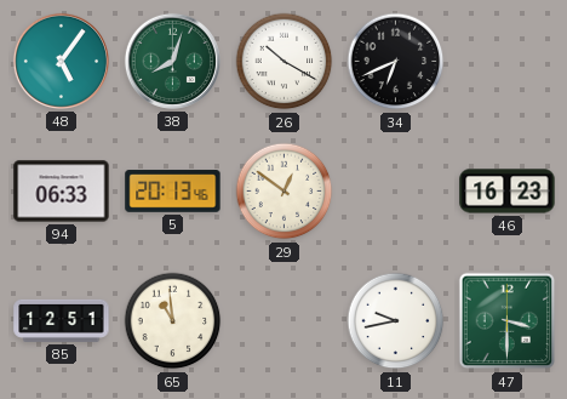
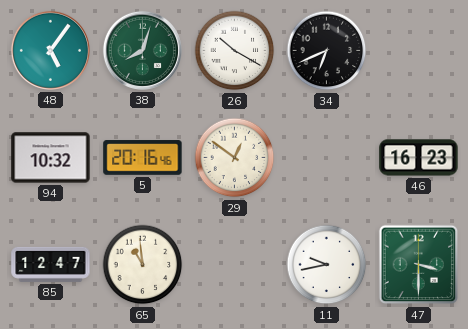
94: 06:33 -> 10:32 (51, 158)
5: 20:13 -> 20:16 (143, 158)
85: 12:51 -> 12:47 (51, 264)
